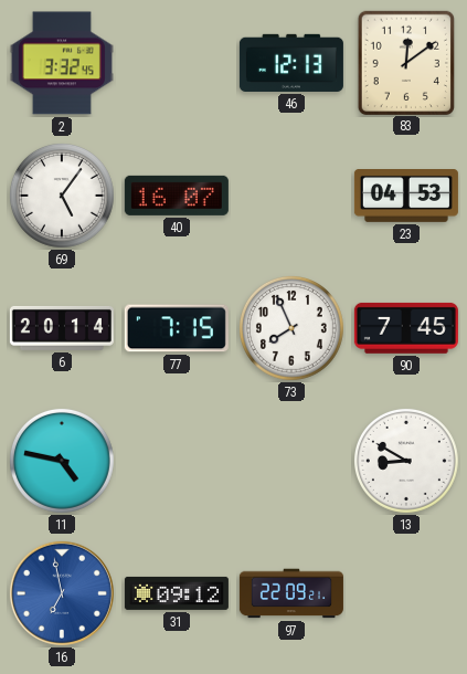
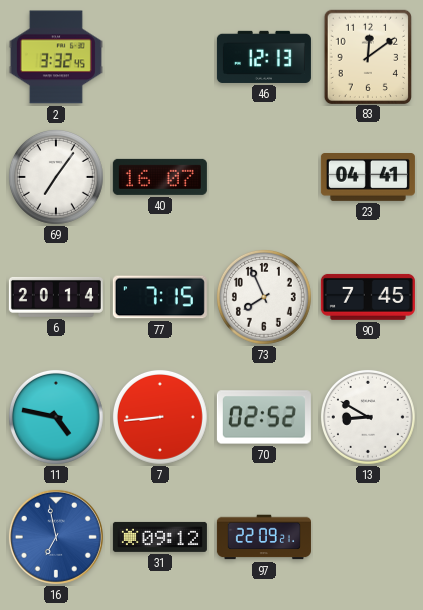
69: 5:06 -> 7:06 (56, 177)
23: 04:53 -> 04:41 (368, 178)
7: none -> 8:44 (160, 417)
70: none -> 02:52 (264, 417)
